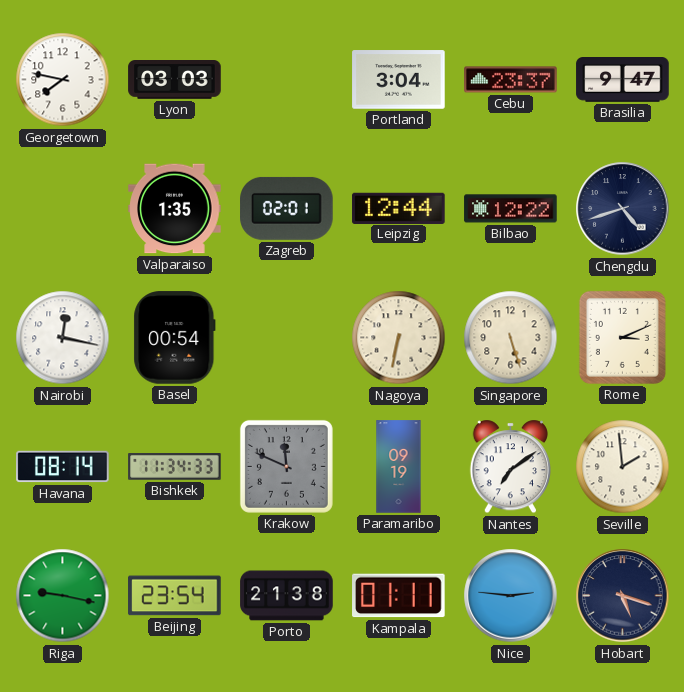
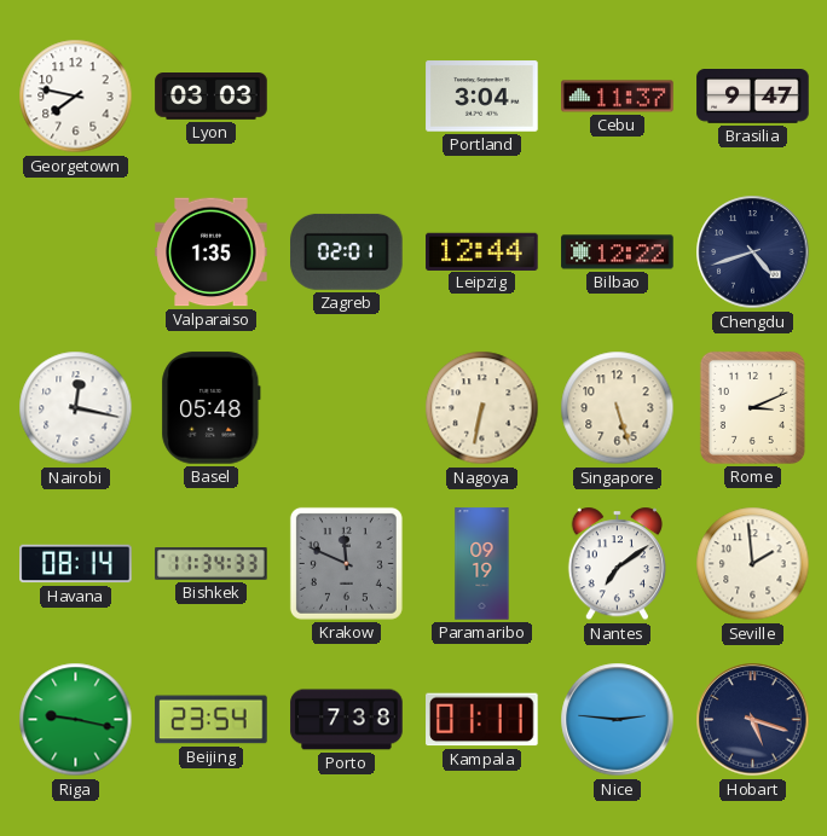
Cebu: 23:37 -> 11:37 (618, 97)
Basel: 00:54 -> 05:48 (212, 408)
Porto: 21:38 -> 7:38 (347, 720)
